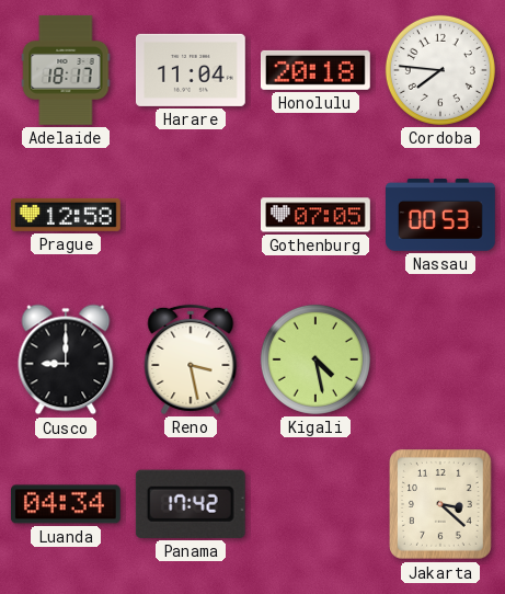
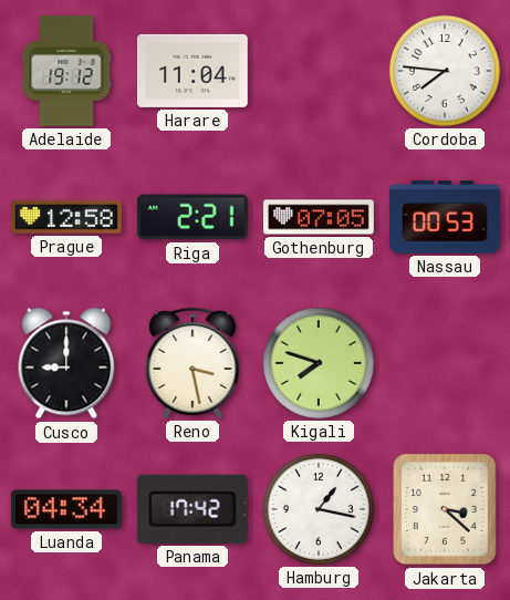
Adelaide: 18:17 -> 19:12 (66, 71)
Honolulu: 20:18 -> none (315, 70)
Riga: none -> 2:21 (192, 217)
Kigali: 4:28 -> 7:48 (319, 363)
Hamburg: none -> 1:17 (319, 509)
